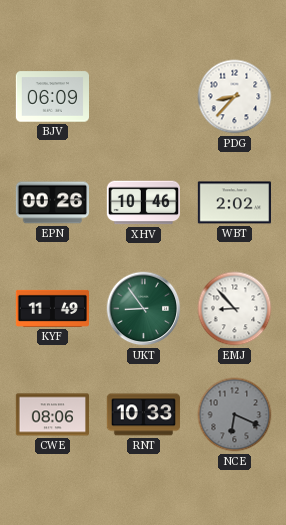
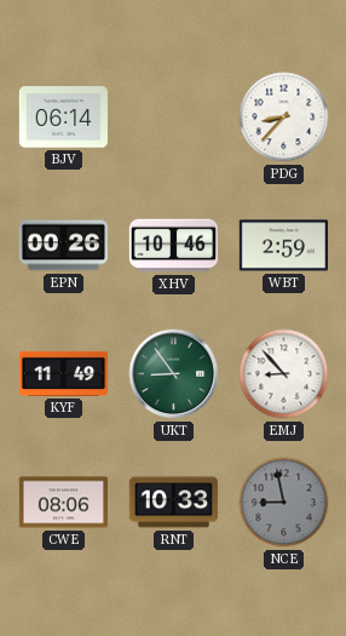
BJV: 06:09 -> 06:14 (63, 118)
WBT: 2:02 -> 2:59 (283, 246)
NCE: 6:19 -> 8:58 (284, 503)
